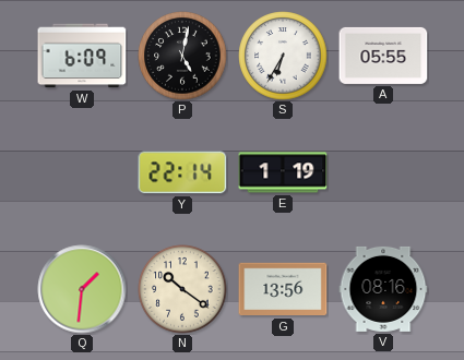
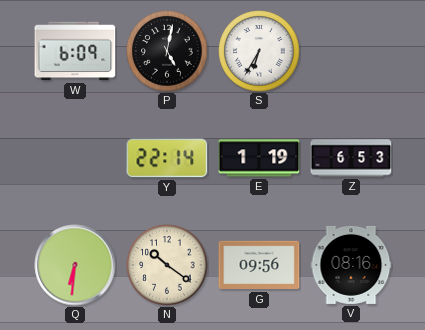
A: 05:55 -> none (383, 56)
Z: none -> 6:53 (351, 158)
Q: 1:31 -> 6:31 (75, 265)
G: 13:56 -> 09:56 (259, 265)
